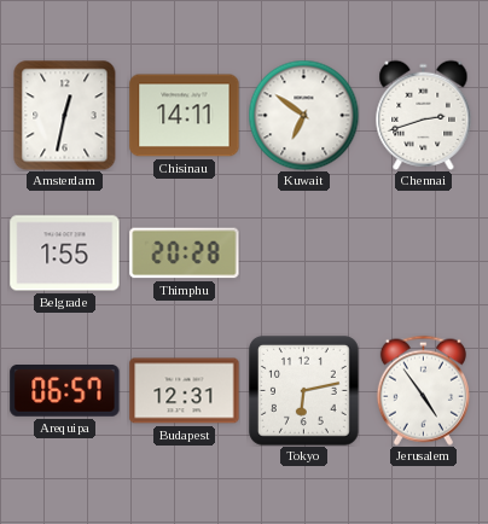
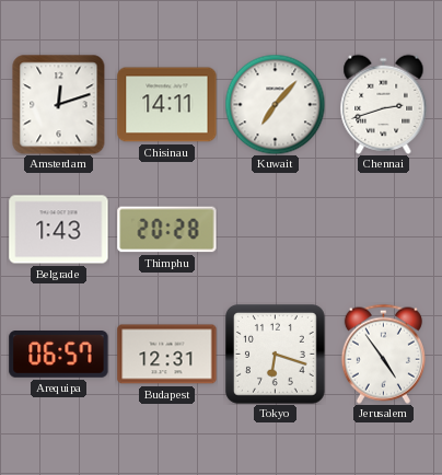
Amsterdam: 12:32 -> 12:12 (59, 104)
Kuwait: 6:51 -> 7:07 (275, 104)
Belgrade: 1:55 -> 1:43 (59, 230)
Tokyo: 6:13 -> 6:18 (276, 355)
